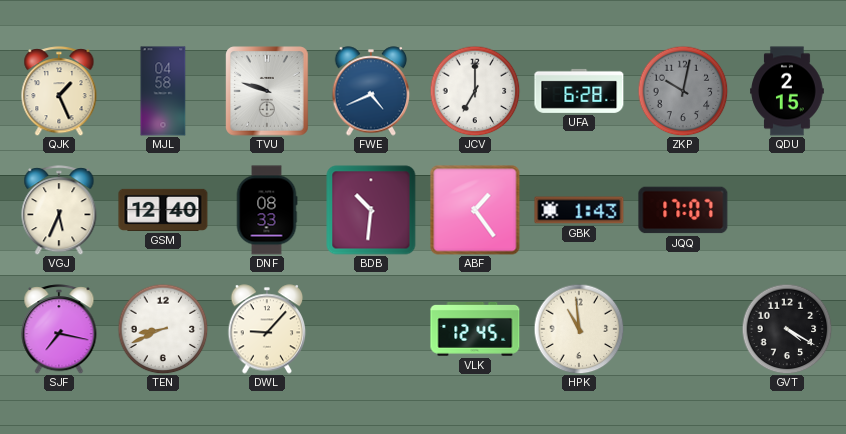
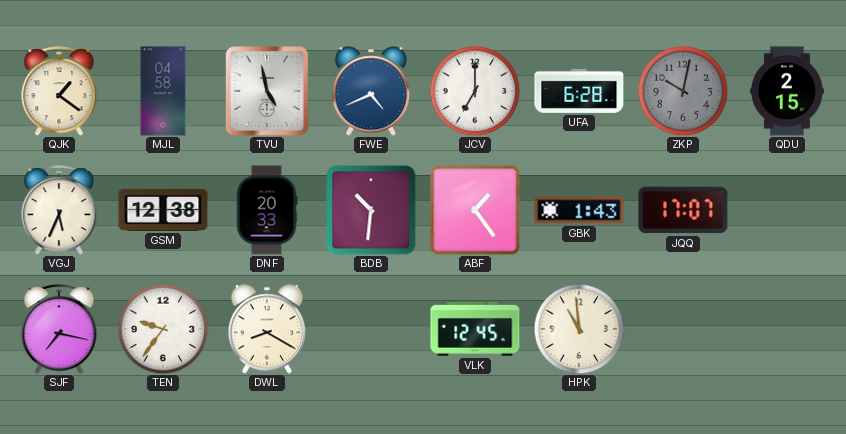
QJK: 1:26 -> 1:21 (59, 91)
TVU: 9:48 -> 4:58 (267, 91)
GSM: 12:40 -> 12:38 (163, 210)
DNF: 08:33 -> 20:33 (267, 210)
TEN: 8:41 -> 9:36 (163, 329)
DWL: 9:07 -> 8:20 (267, 329)
GVT: 4:20 -> none (787, 329)
